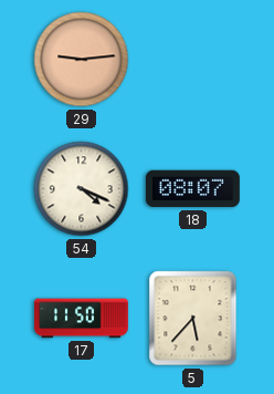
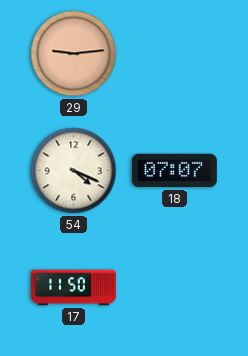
18: 08:07 -> 07:07 (174, 171)
5: 5:37 -> none (193, 319)
